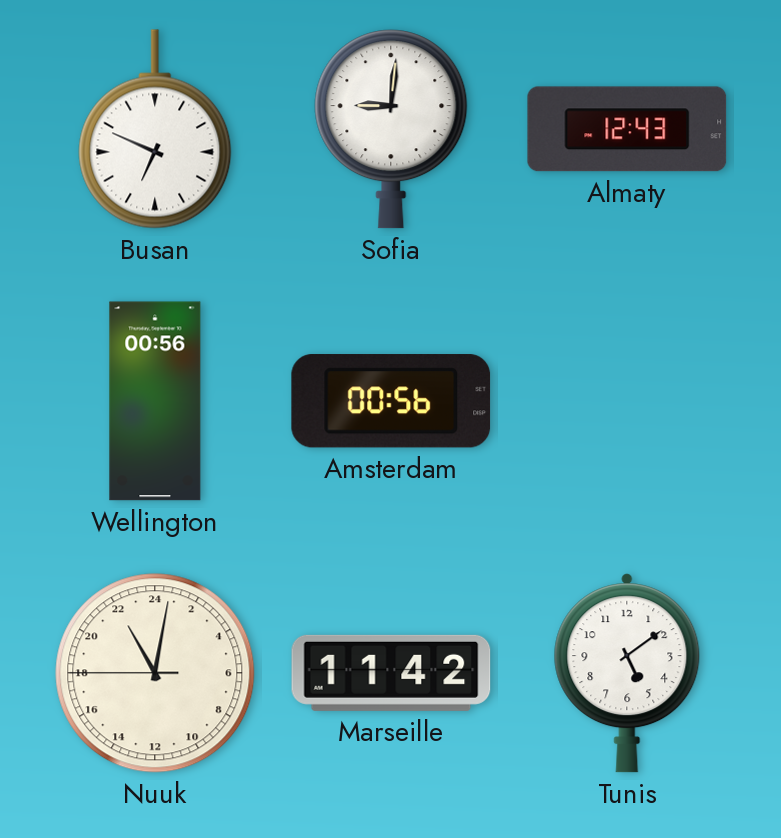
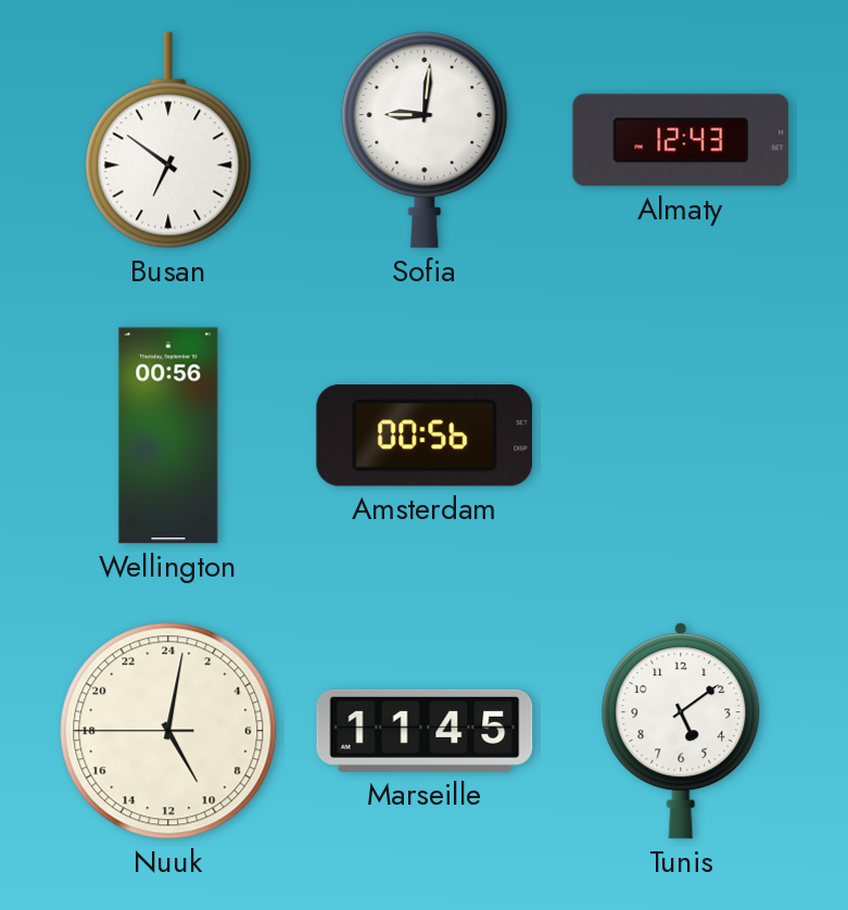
Busan: 6:49 -> 6:51 (168, 140)
Nuuk: 22:01 -> 10:01 (168, 731)
Marseille: 11:42 -> 11:45 (425, 731)
